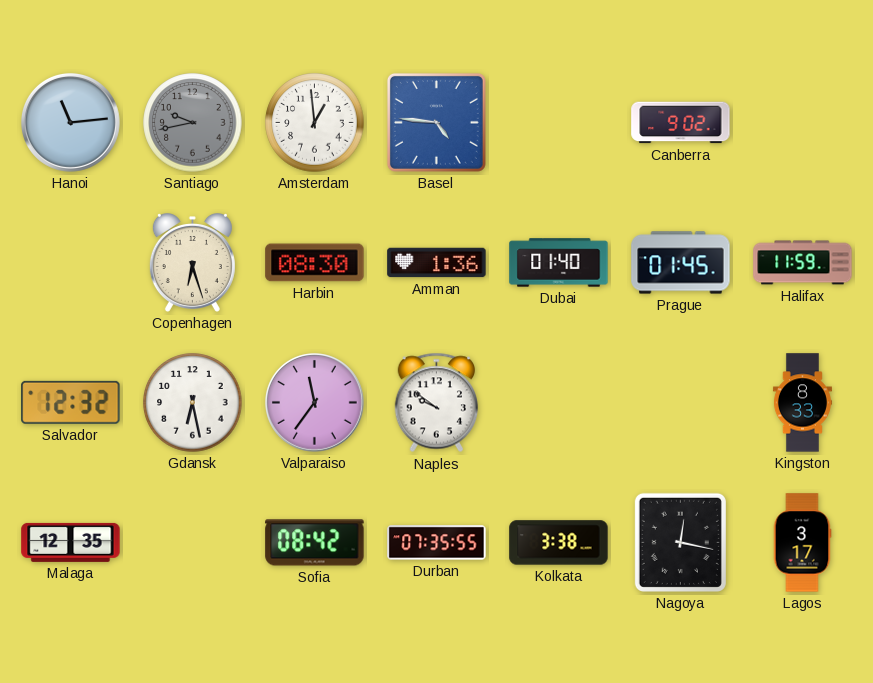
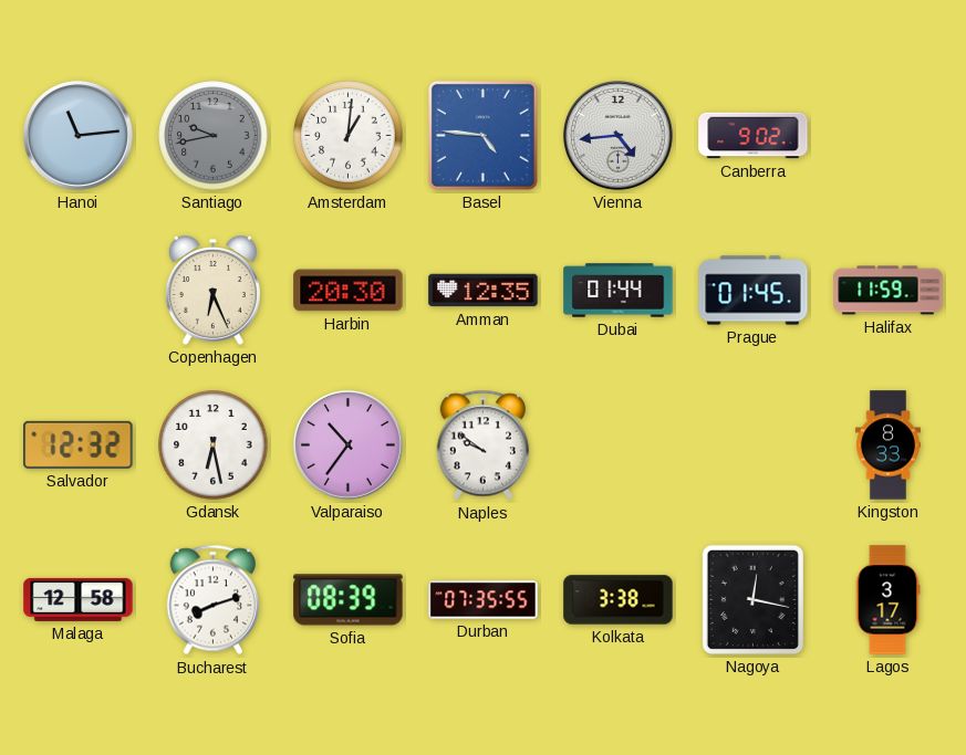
Amsterdam: 12:59 -> 1:01 (349, 136)
Vienna: none -> 4:44 (617, 135)
Copenhagen: 6:27 -> 6:26 (212, 291)
Harbin: 08:30 -> 20:30 (349, 291)
Amman: 1:36 -> 12:35 (484, 291)
Dubai: 01:40 -> 01:44 (619, 291)
Valparaiso: 11:36 -> 10:36 (347, 444)
Malaga: 12:35 -> 12:58 (79, 599)
Bucharest: none -> 8:12 (214, 600)
Sofia: 08:42 -> 08:39 (349, 600)
